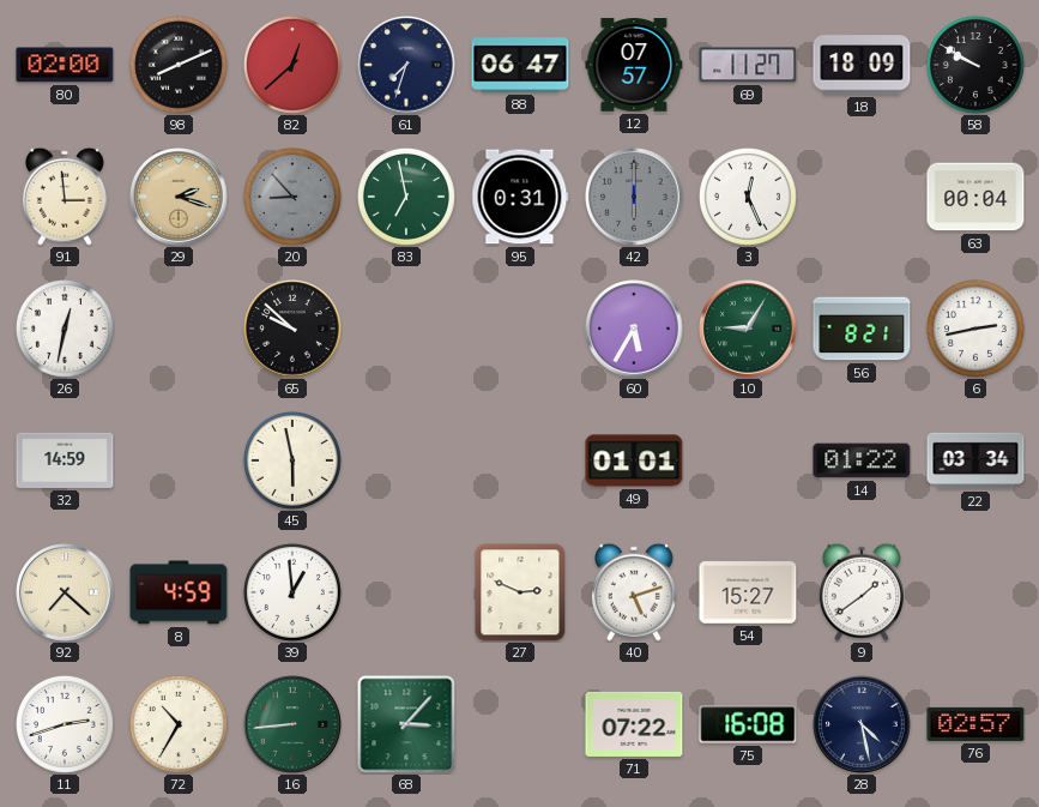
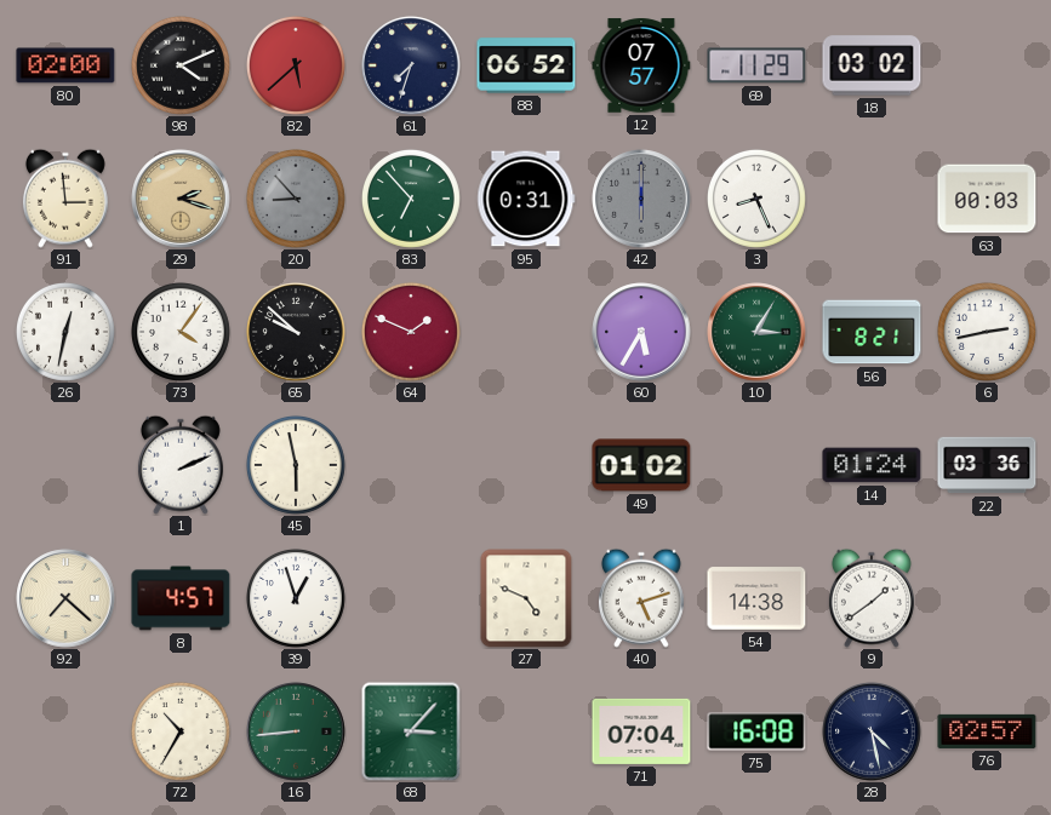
98: 8:11 -> 4:11 (181, 65)
82: 12:38 -> 5:38 (296, 65)
88: 06:47 -> 06:52 (526, 65)
69: 11:27 -> 11:29 (756, 65)
18: 18:09 -> 03:02 (872, 65)
58: 9:50 -> none (975, 65)
83: 6:58 -> 6:53 (411, 199)
3: 12:26 -> 8:26 (756, 199)
63: 00:04 -> 00:03 (987, 199)
73: none -> 4:06 (181, 332)
64: none -> 1:49 (411, 332)
10: 9:05 -> 3:05 (756, 332)
32: 14:59 -> none (65, 460)
1: none -> 2:11 (181, 465)
49: 01:01 -> 01:02 (641, 465)
14: 01:22 -> 01:24 (872, 465)
22: 03:34 -> 03:36 (987, 465)
8: 4:59 -> 4:57 (181, 598)
39: 12:59 -> 12:57 (296, 598)
27: 2:49 -> 4:49 (526, 598)
54: 15:27 -> 14:38 (756, 598)
11: 2:42 -> none (65, 724)
71: 07:22 -> 07:04 (641, 731)
